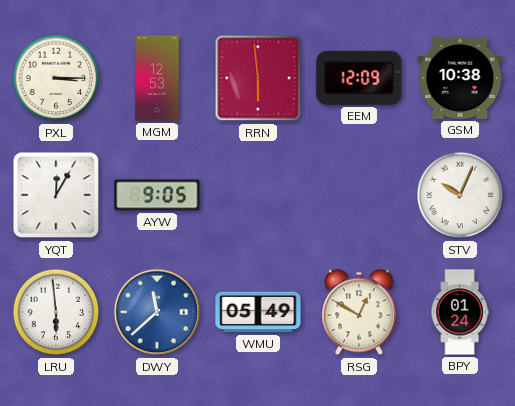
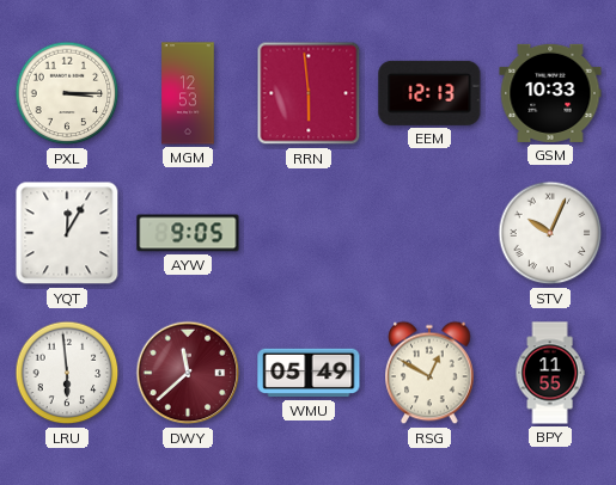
EEM: 12:09 -> 12:13 (429, 93)
GSM: 10:38 -> 10:33 (550, 93)
DWY dial: blue -> burgundy (188, 373)
BPY: 01:24 -> 11:55 (550, 373)
